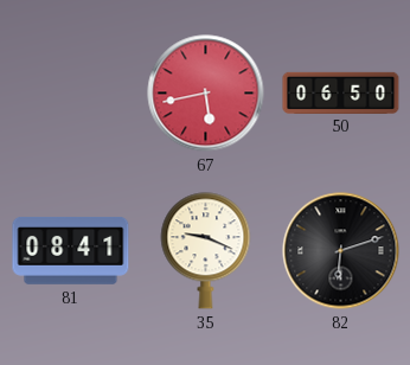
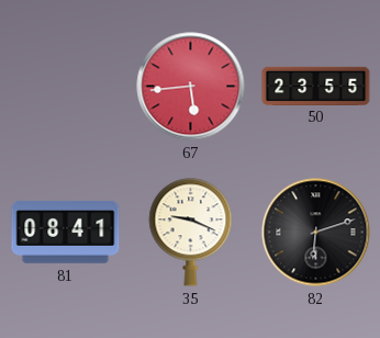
67: 5:43 -> 5:44 (191, 87)
50: 06:50 -> 23:55 (316, 86)
